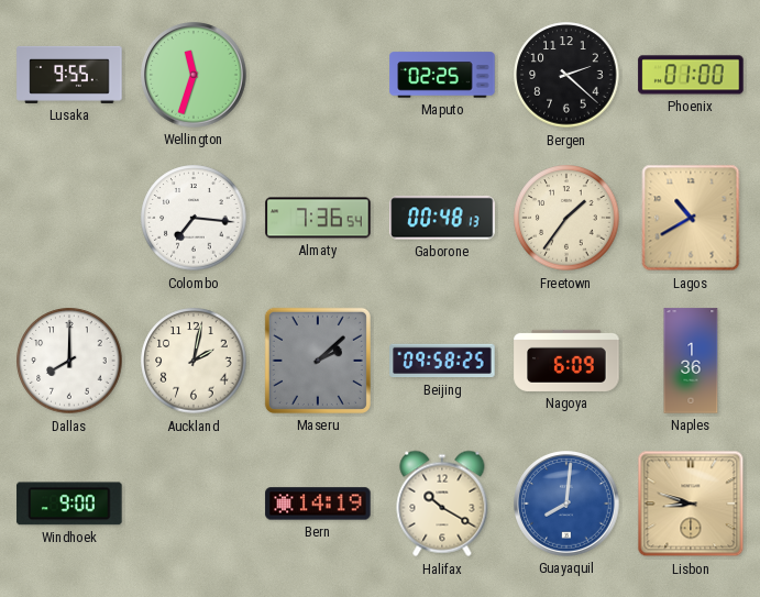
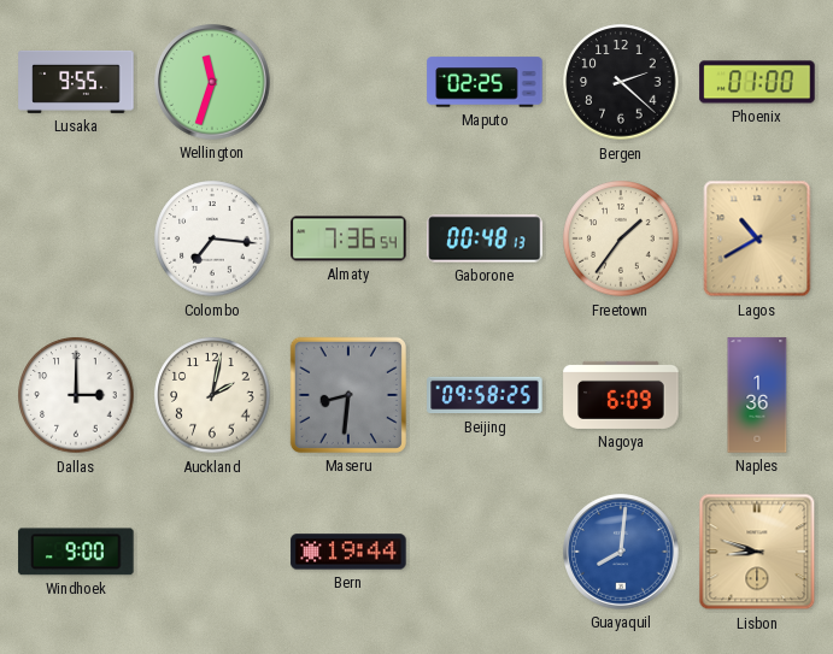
Dallas: 8:00 -> 3:00 (76, 395)
Maseru: 2:08 -> 8:31 (348, 395)
Bern: 14:19 -> 19:44 (348, 552)
Halifax: 10:20 -> none (442, 504)
